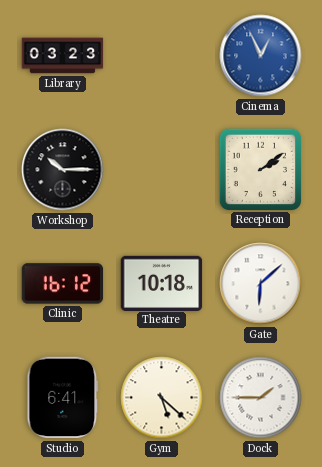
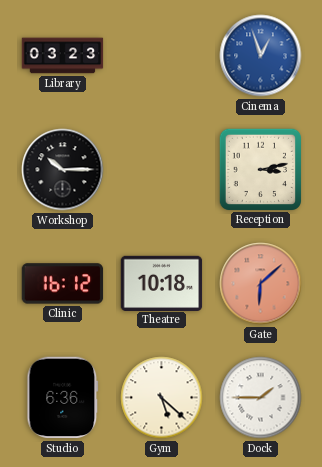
Cinema: 12:56 -> 12:57 (261, 56)
Reception: 2:09 -> 3:13 (260, 169)
Gate dial: white -> salmon (261, 284)
Studio: 6:41 -> 6:36 (63, 398)
